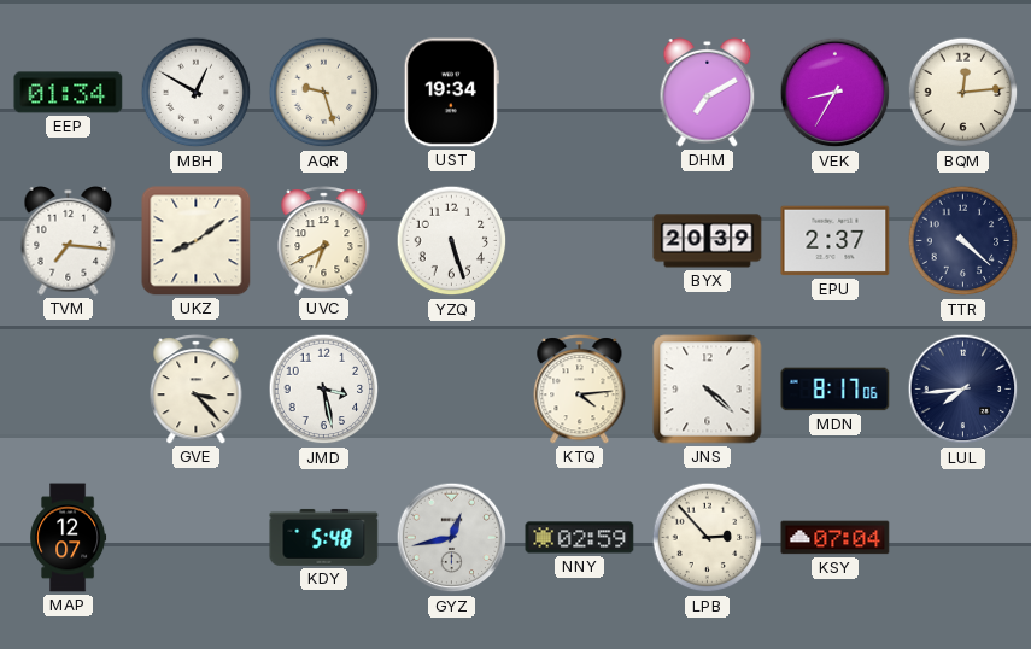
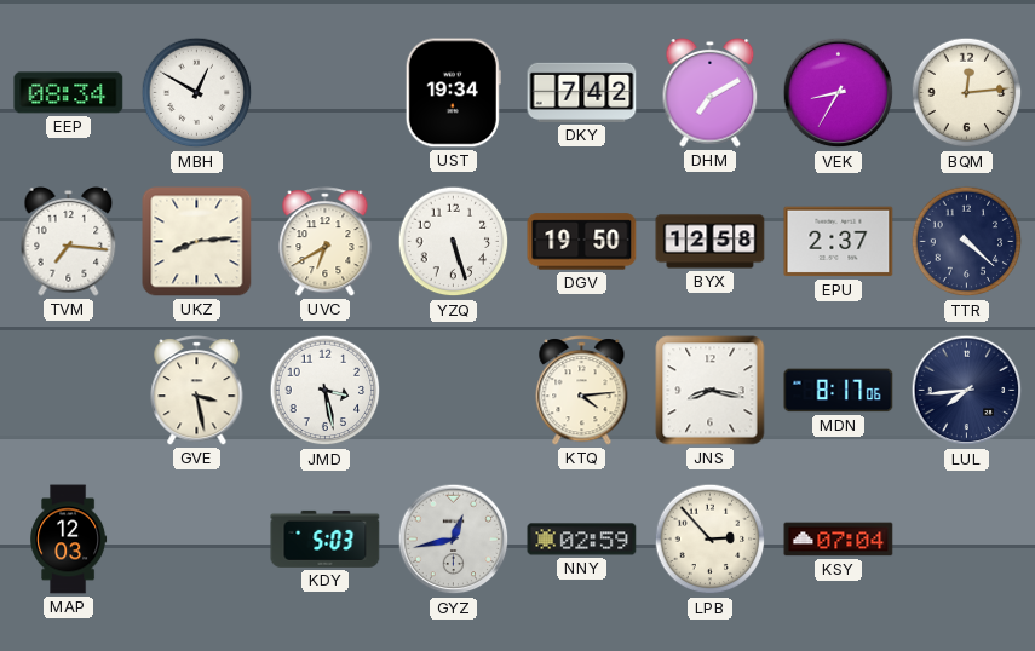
EEP: 01:34 -> 08:34 (69, 93)
AQR: 9:27 -> none (324, 93)
DKY: none -> 7:42 (582, 92)
UKZ: 8:09 -> 8:14 (197, 242)
DGV: none -> 19:50 (582, 242)
BYX: 20:39 -> 12:58 (711, 242)
GVE: 3:23 -> 3:28 (197, 391)
JNS: 4:22 -> 8:17 (711, 391)
MAP: 12:07 -> 12:03 (69, 540)
KDY: 5:48 -> 5:03 (326, 538)
